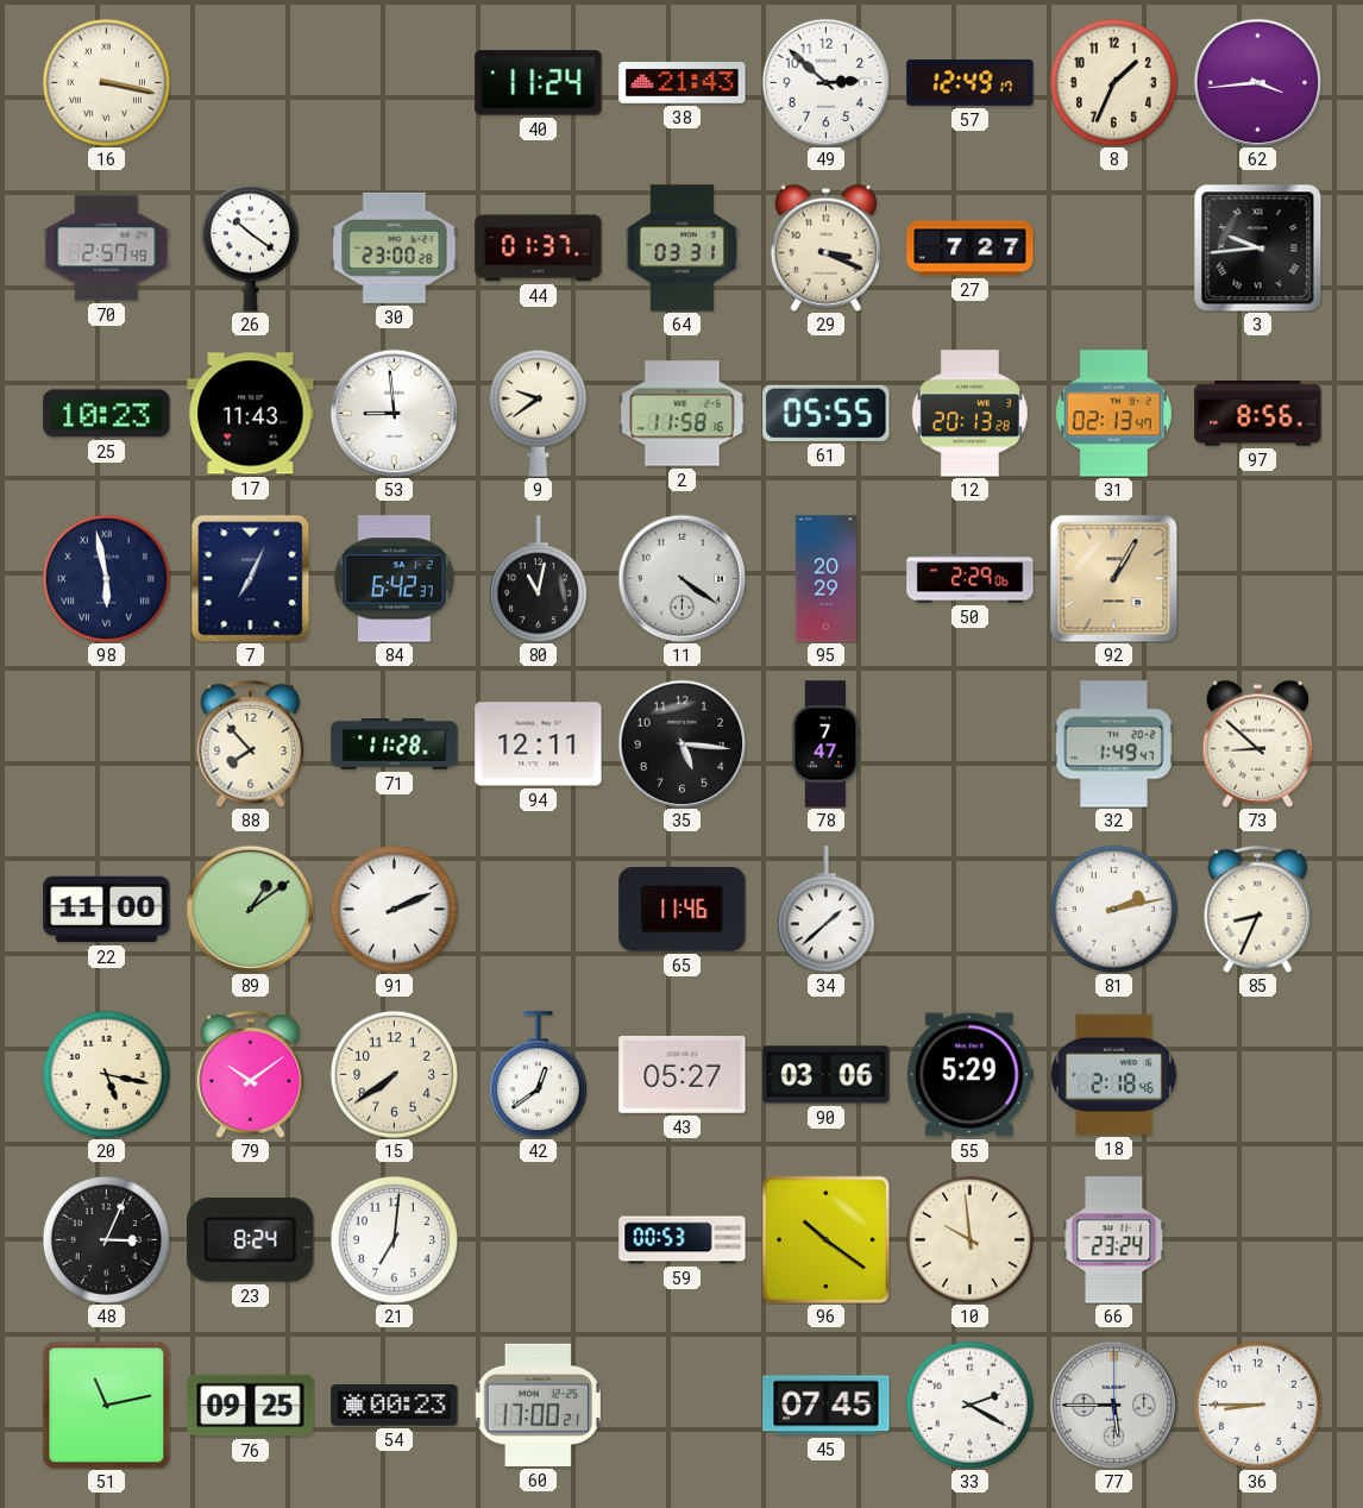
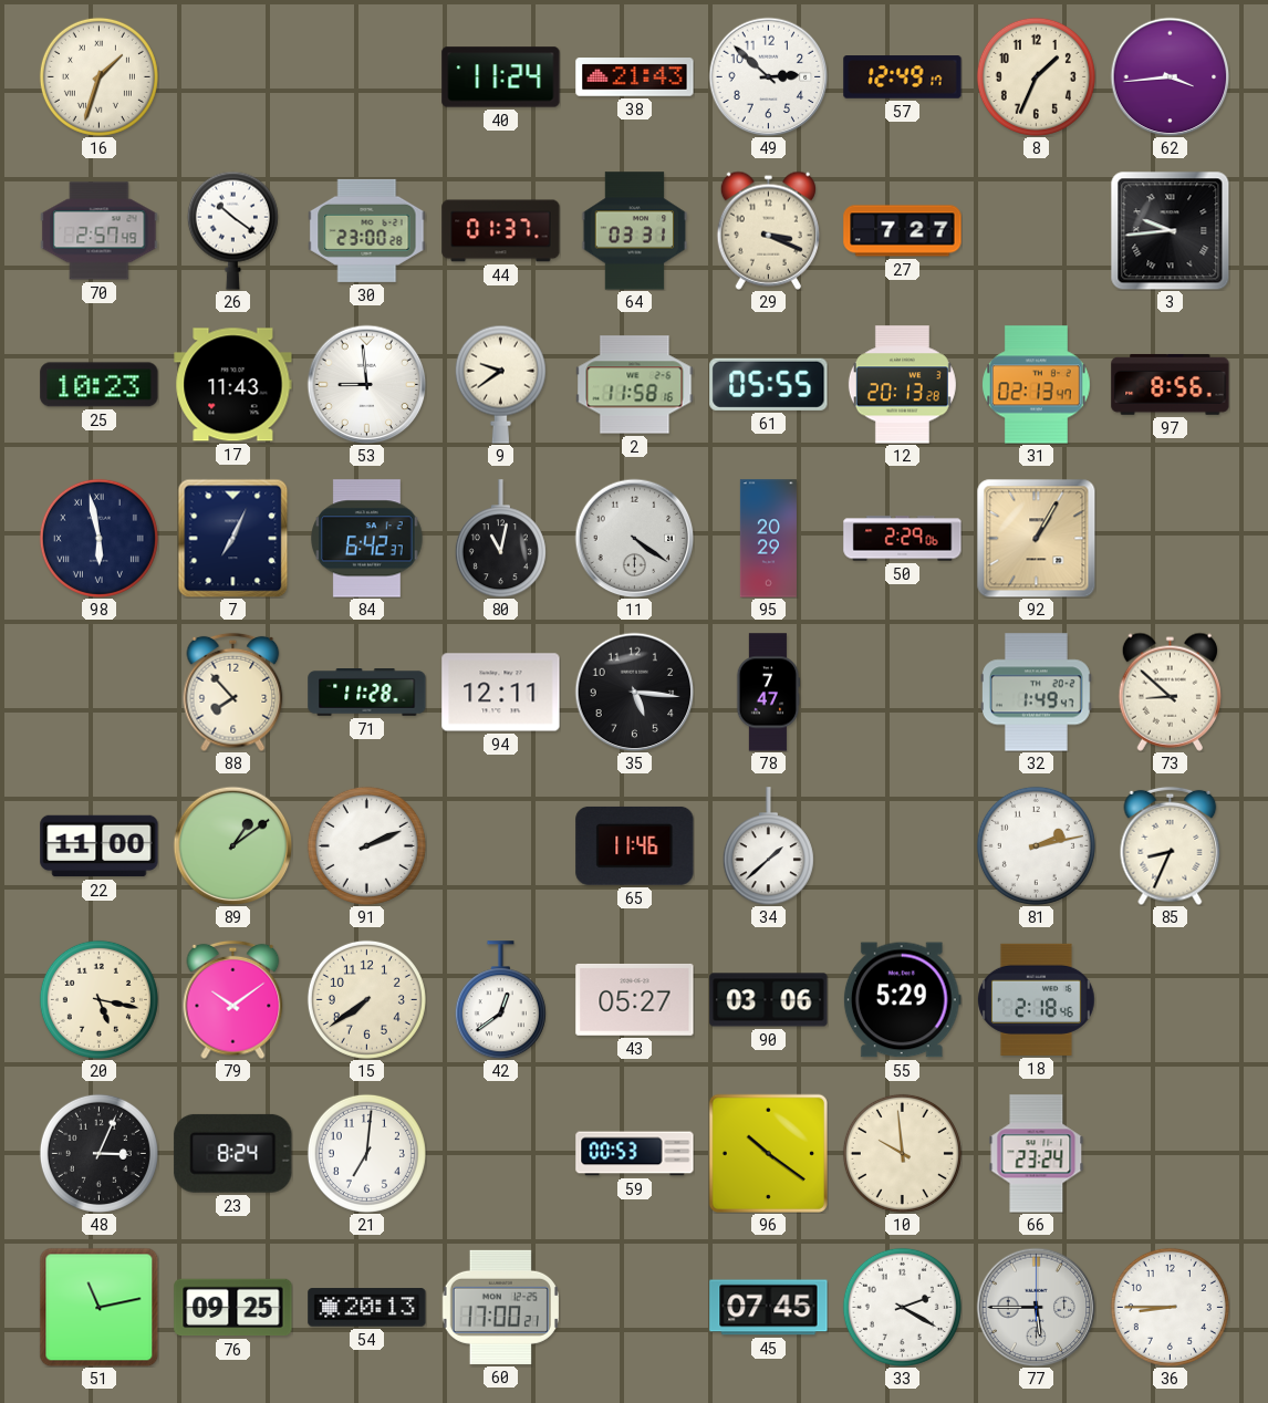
16: 3:17 -> 1:33 (98, 76)
54: 00:23 -> 20:13 (367, 1308)
